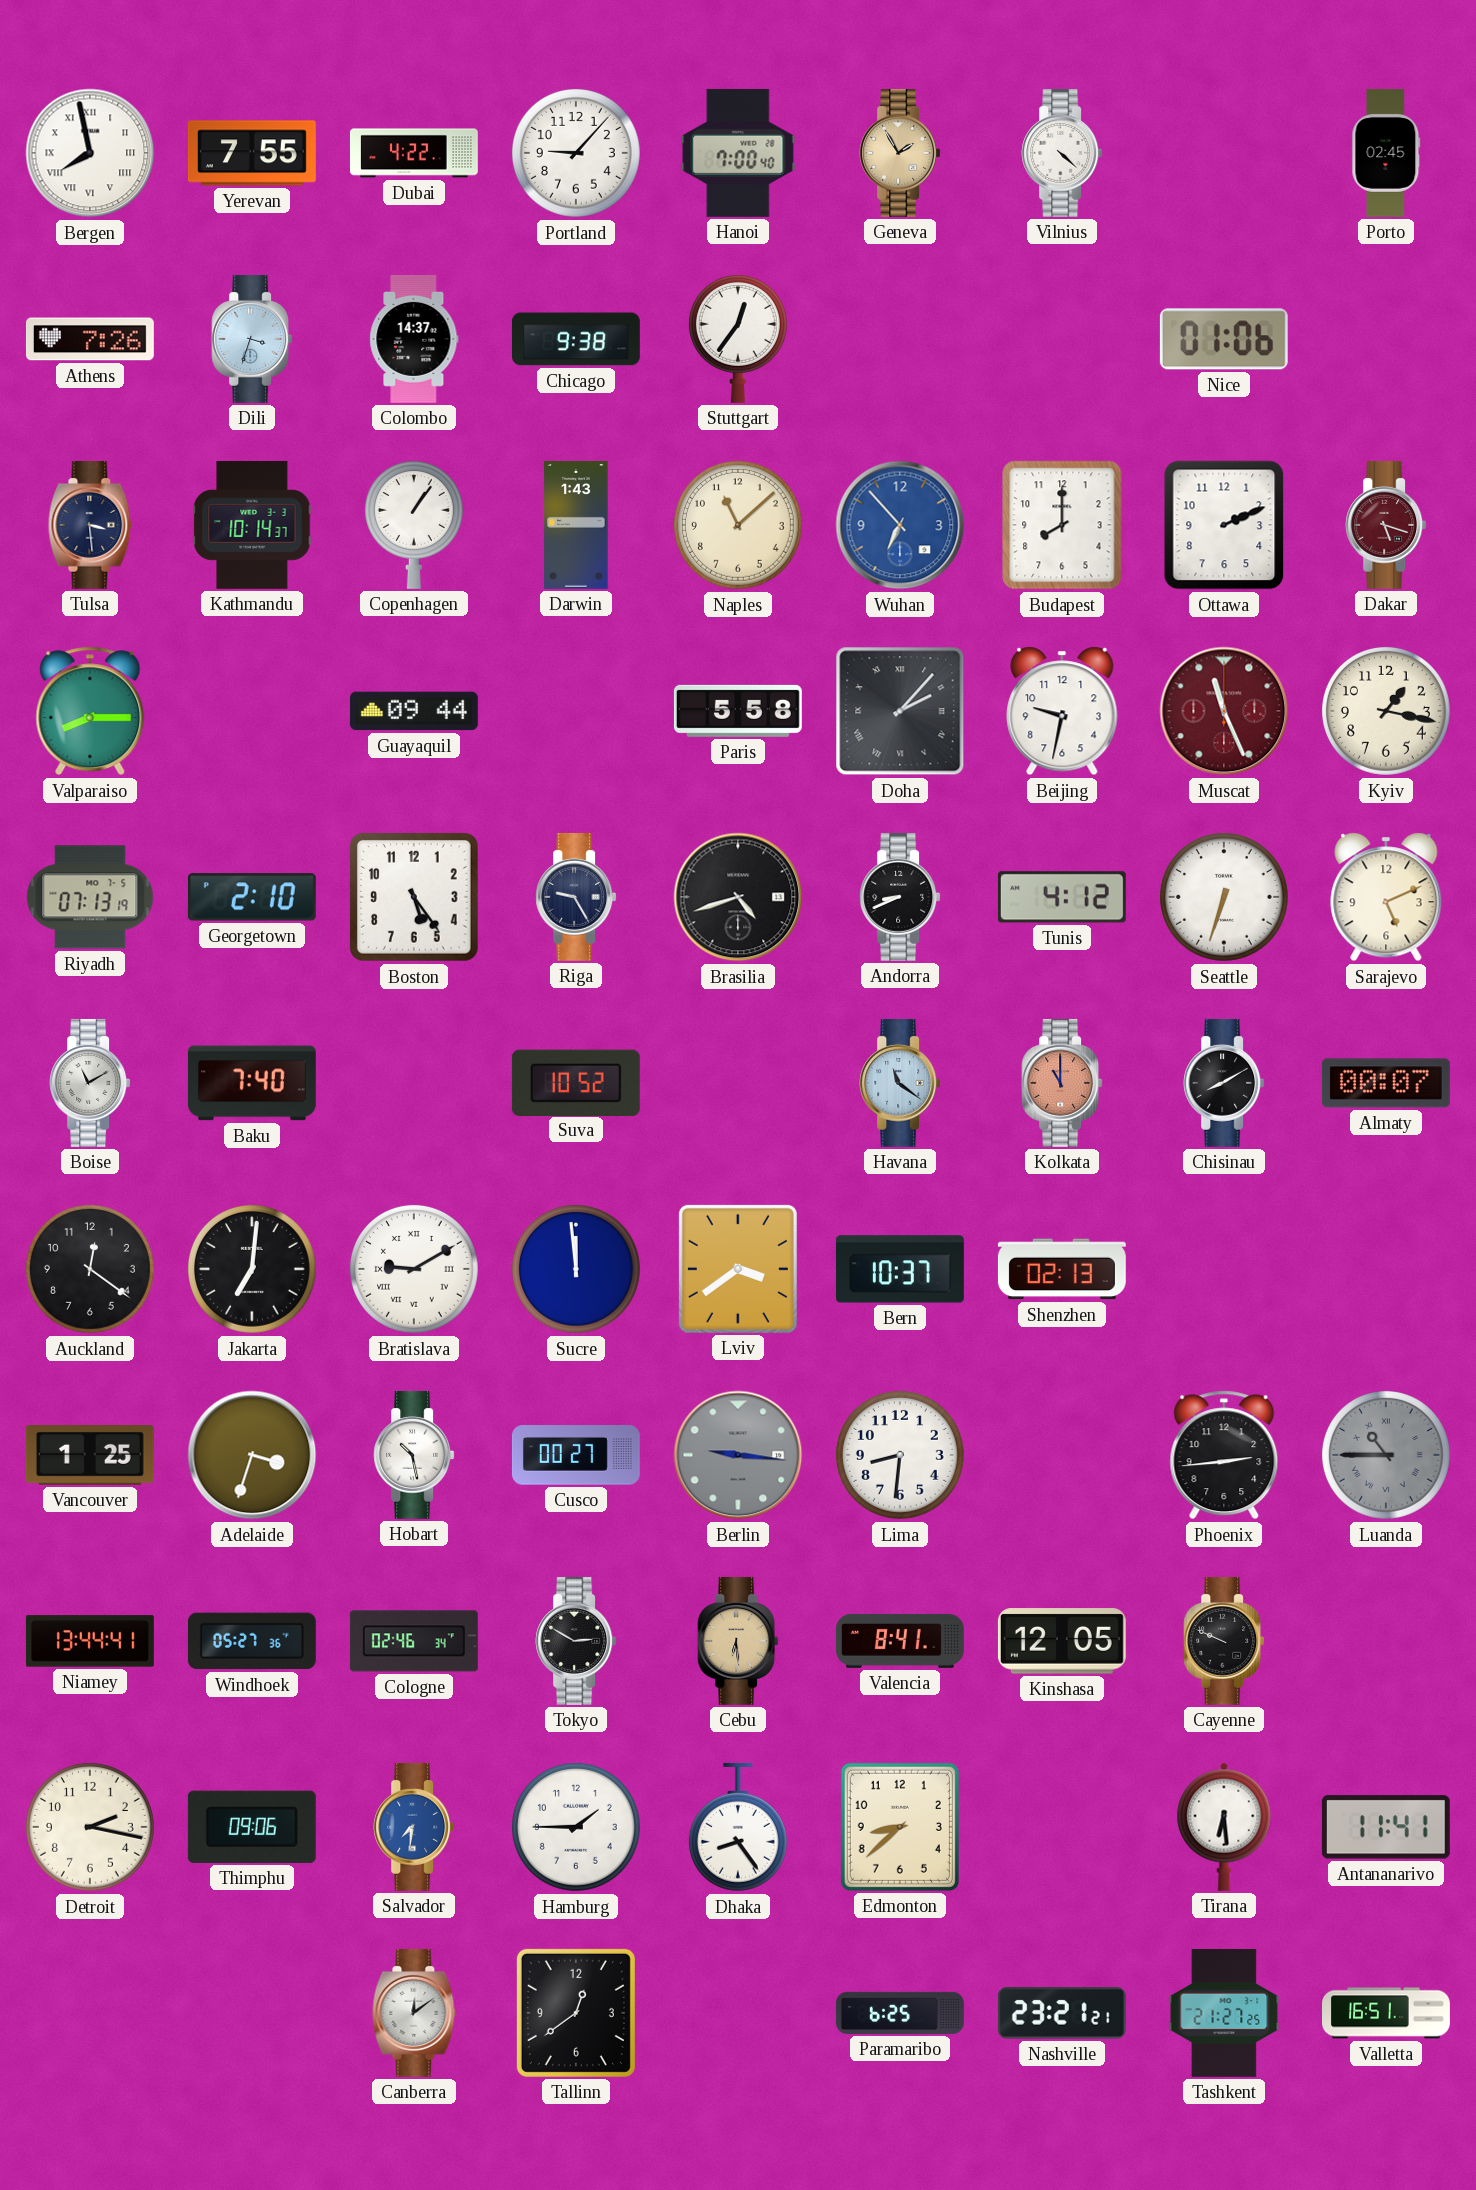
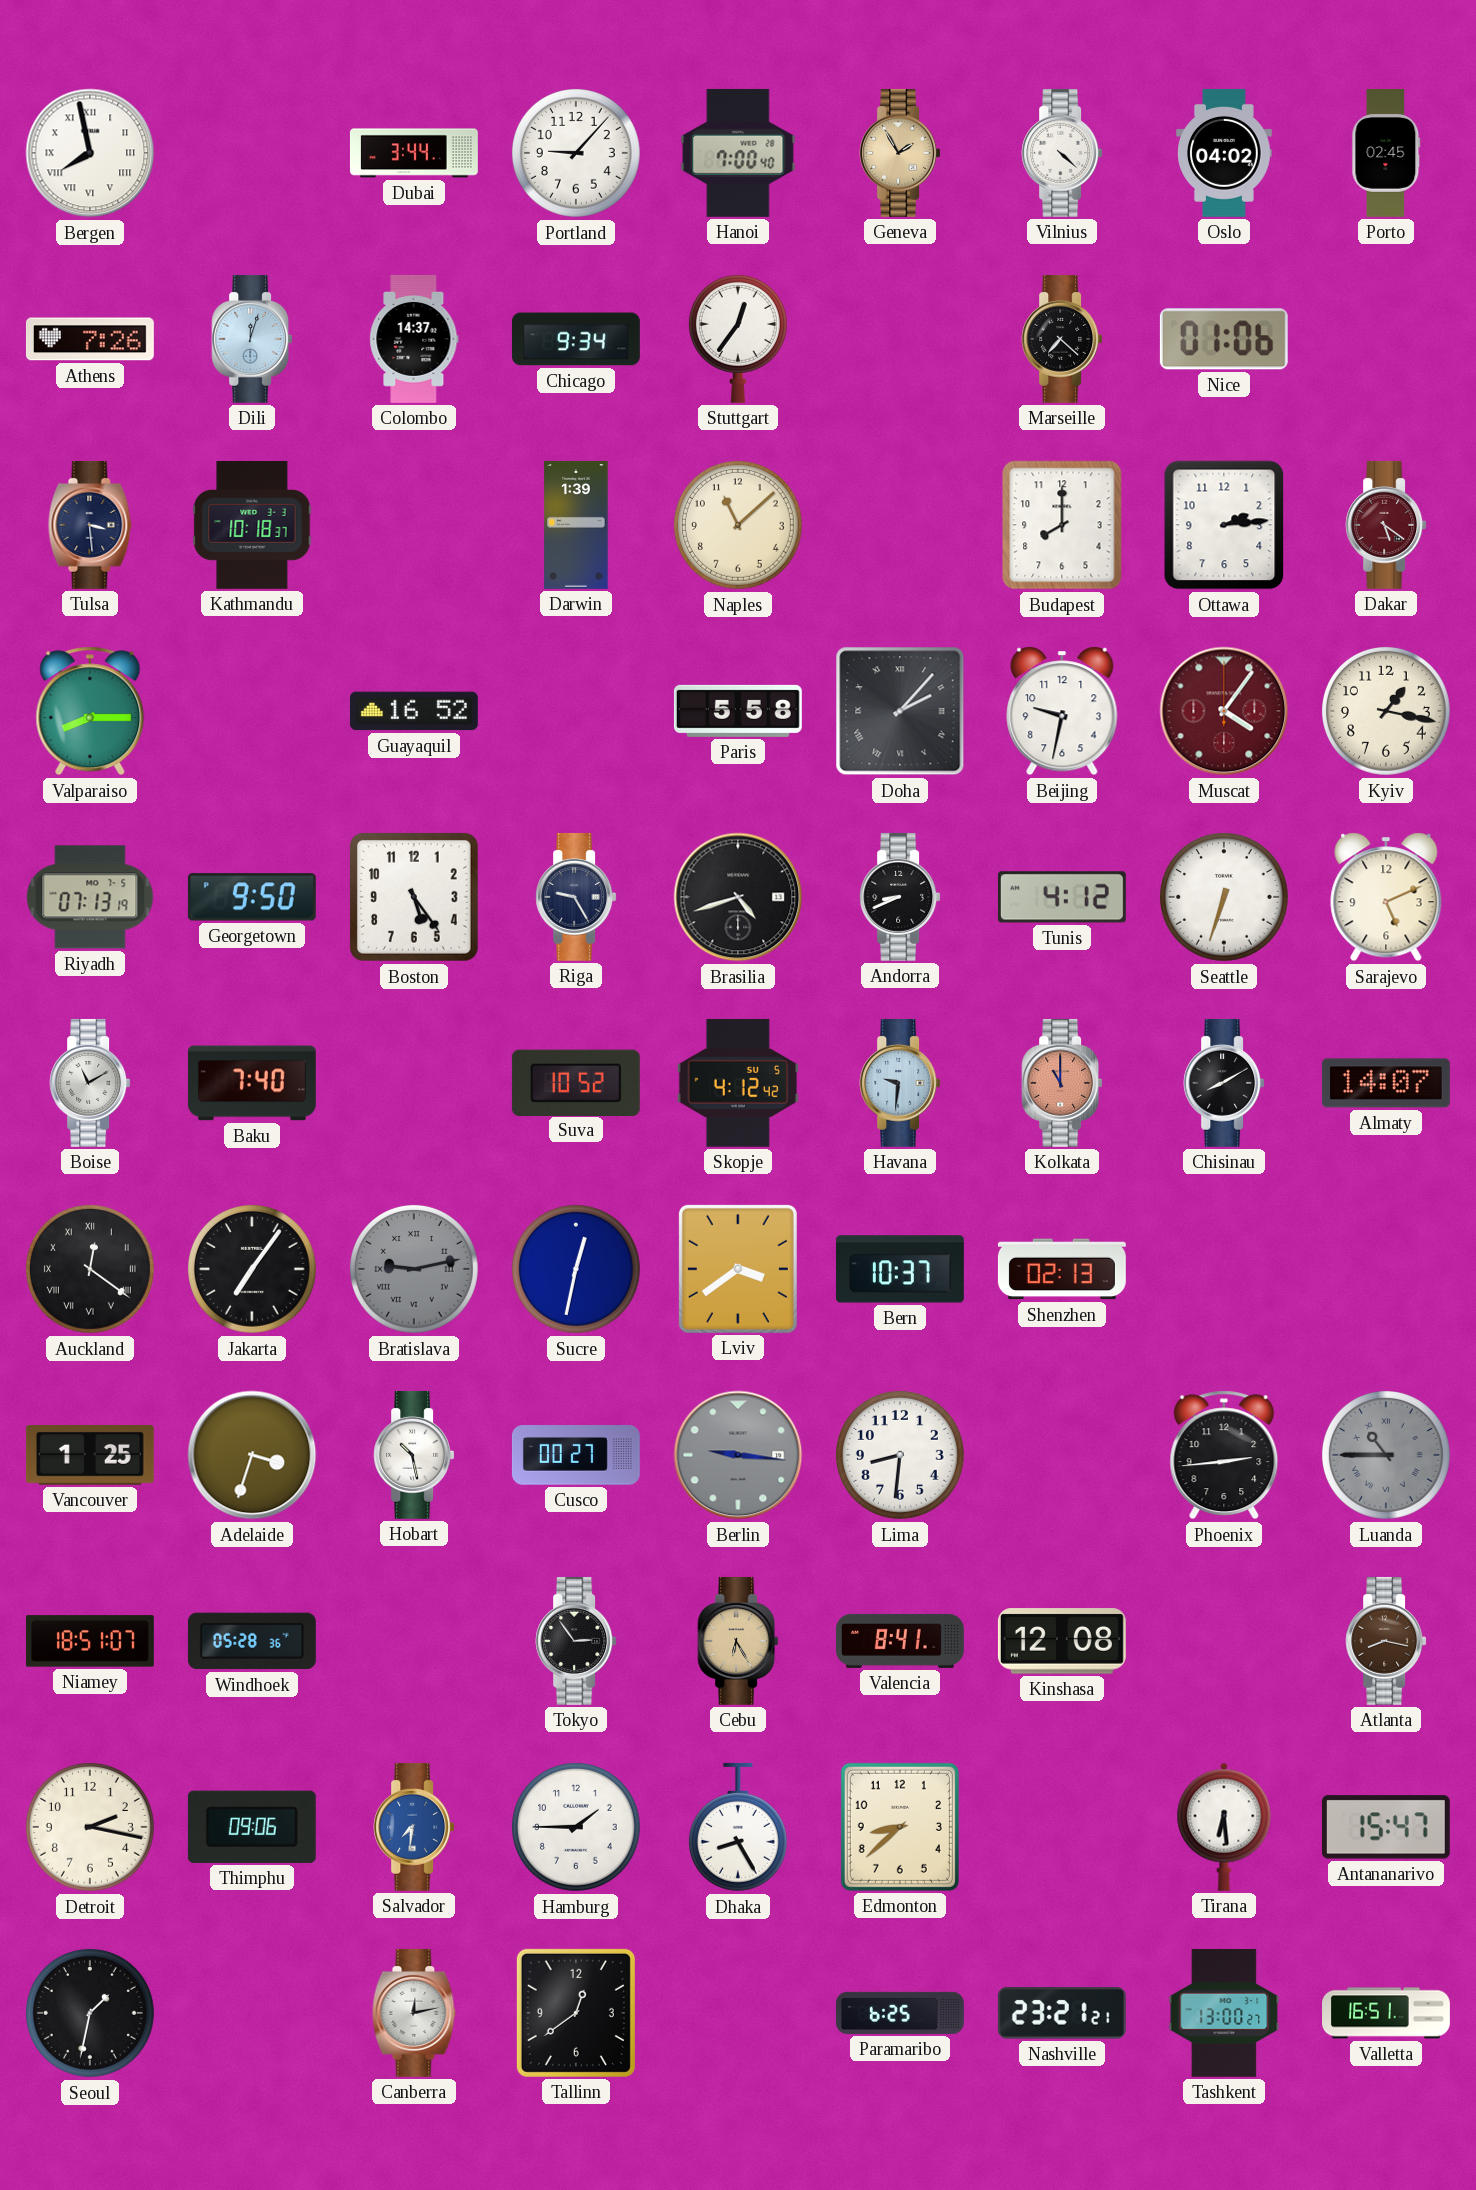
Yerevan: 7:55 -> none (252, 153)
Dubai: 4:22 -> 3:44 (414, 153)
Oslo: none -> 04:02 (1224, 153)
Dili: 3:33 -> 12:03 (252, 339)
Chicago: 9:38 -> 9:34 (576, 339)
Marseille: none -> 7:22 (1062, 339)
Kathmandu: 10:14 -> 10:18 (252, 525)
Copenhagen: 1:06 -> none (414, 524)
Darwin: 1:43 -> 1:39 (576, 525)
Wuhan: 6:53 -> none (900, 525)
Ottawa: 2:11 -> 2:14 (1224, 525)
Dakar: 5:18 -> 5:21 (1386, 525)
Guayaquil: 09:44 -> 16:52 (414, 711)
Muscat: 11:26 -> 4:06 (1224, 711)
Georgetown: 2:10 -> 9:50 (252, 897)
Skopje: none -> 4:12 (738, 1083)
Havana: 11:21 -> 9:31 (900, 1083)
Almaty: 00:07 -> 14:07 (1386, 1083)
Auckland numerals: Arabic -> Roman (90, 1269)
Jakarta: 7:01 -> 7:06 (252, 1269)
Bratislava: 9:10 -> 9:13 (414, 1269)
Bratislava dial: white -> grey (414, 1269)
Sucre: 11:59 -> 12:32 (576, 1269)
Niamey: 13:44 -> 18:51 (90, 1641)
Windhoek: 05:27 -> 05:28 (252, 1641)
Cologne: 02:46 -> none (414, 1641)
Tokyo: 2:50 -> 2:54 (576, 1641)
Cebu: 6:29 -> 6:25 (738, 1641)
Kinshasa: 12:05 -> 12:08 (1062, 1641)
Cayenne: 9:49 -> none (1224, 1641)
Atlanta: none -> 8:17 (1386, 1641)
Dhaka: 8:24 -> 8:25 (738, 1827)
Antananarivo: 11:41 -> 15:47 (1386, 1827)
Seoul: none -> 1:32 (90, 2013)
Canberra: 12:09 -> 12:13 (414, 2013)
Tashkent: 21:27 -> 13:00 (1224, 2013)
